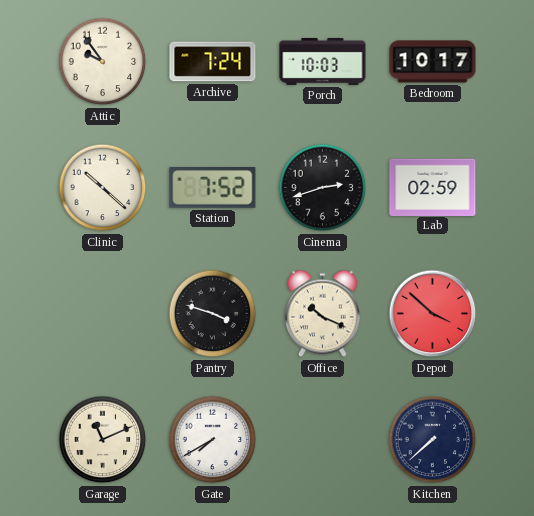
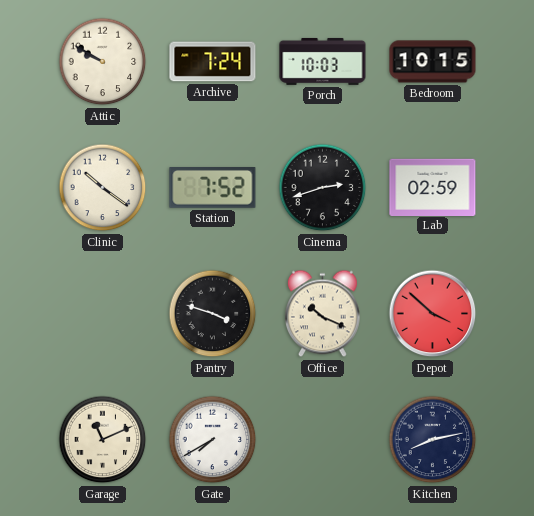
Attic: 9:54 -> 9:50 (103, 62)
Bedroom: 10:17 -> 10:15 (433, 62)
Clinic: 10:22 -> 10:21 (103, 188)
Kitchen: 7:38 -> 8:13 (433, 440)
